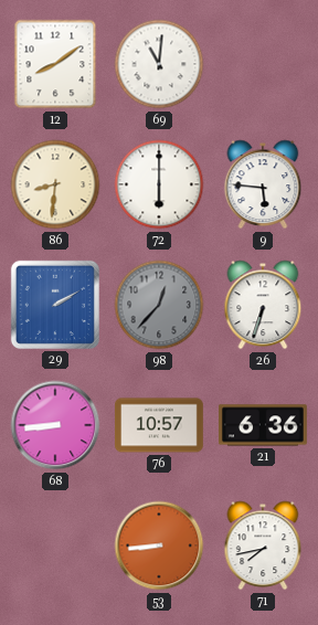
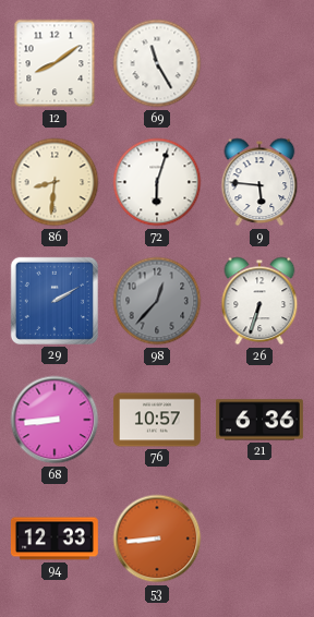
69: 11:01 -> 11:25 (157, 63)
72: 6:00 -> 6:03 (157, 182)
94: none -> 12:33 (55, 539)
71: 7:43 -> none (263, 545)
